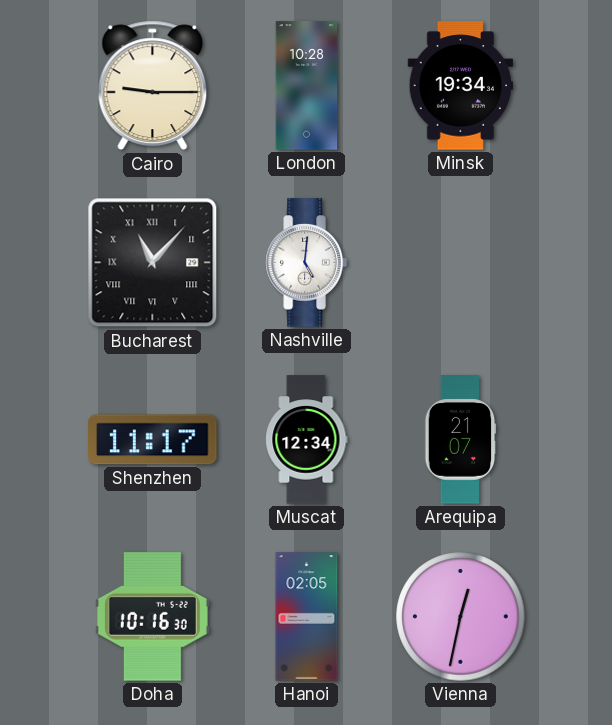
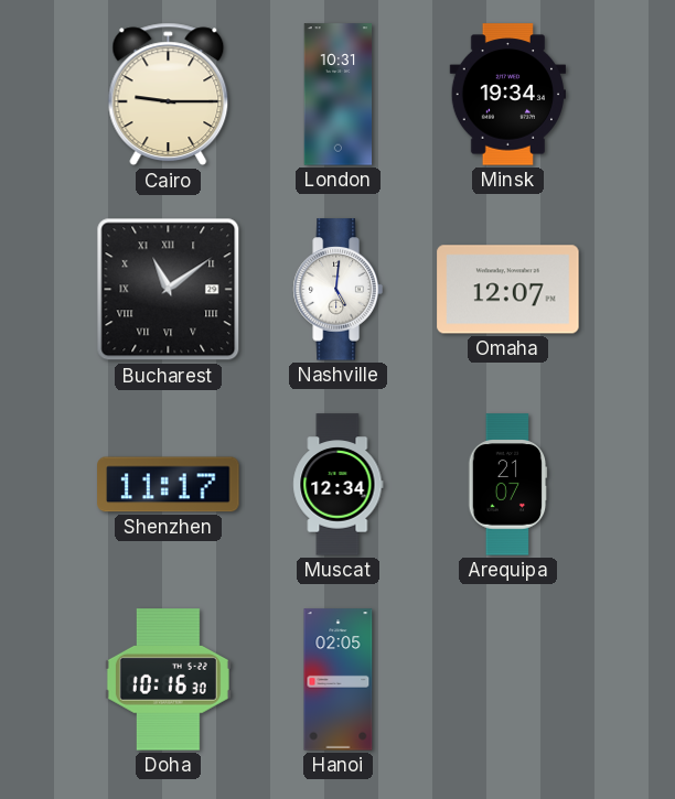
London: 10:28 -> 10:31 (339, 95)
Bucharest: 11:07 -> 11:09 (169, 290)
Omaha: none -> 12:07 (508, 290)
Vienna: 12:32 -> none (461, 617)
